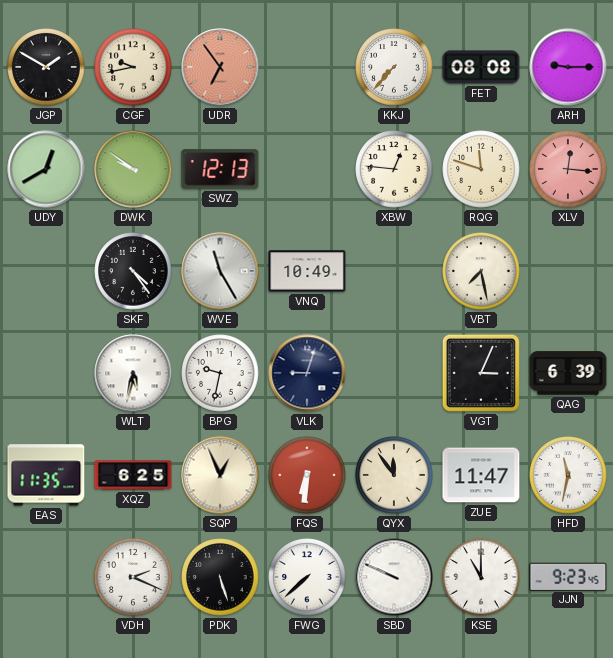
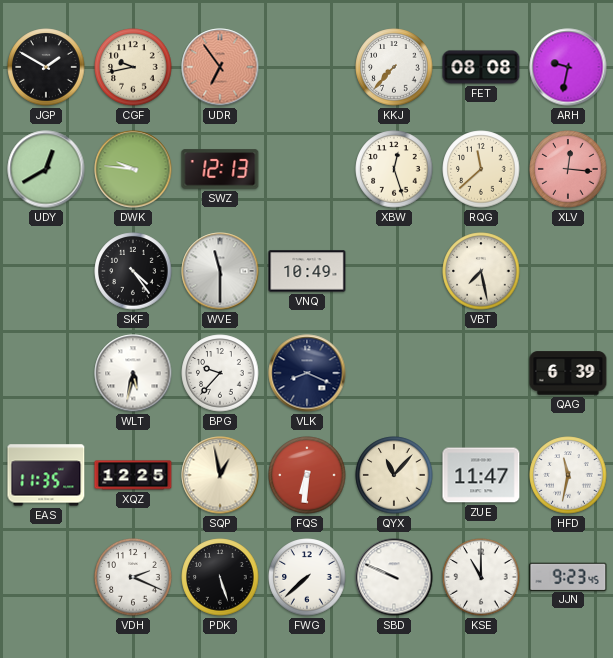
ARH: 9:15 -> 9:32 (568, 67)
DWK: 9:51 -> 9:46 (133, 169)
XBW: 12:46 -> 12:27 (394, 169)
RQG: 11:48 -> 11:38 (481, 169)
WVE: 11:25 -> 11:30 (220, 271)
BPG: 9:32 -> 9:37 (220, 373)
VLK: 9:03 -> 8:19 (307, 373)
VGT: 3:04 -> none (481, 373)
XQZ: 6:25 -> 12:25 (133, 475)
SQP: 12:56 -> 12:58 (220, 475)
QYX: 11:54 -> 11:07 (394, 475)
